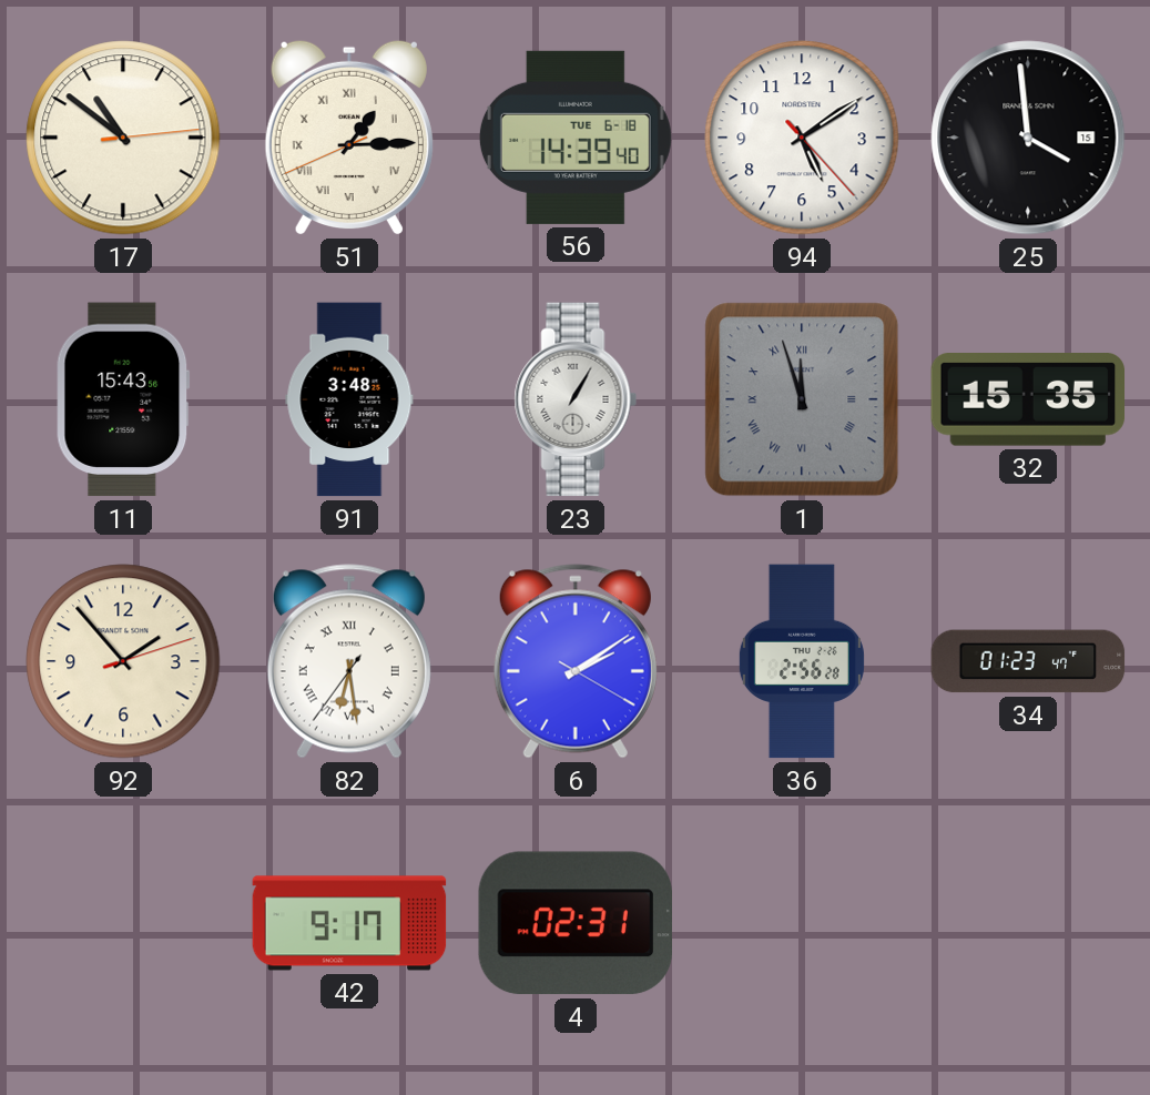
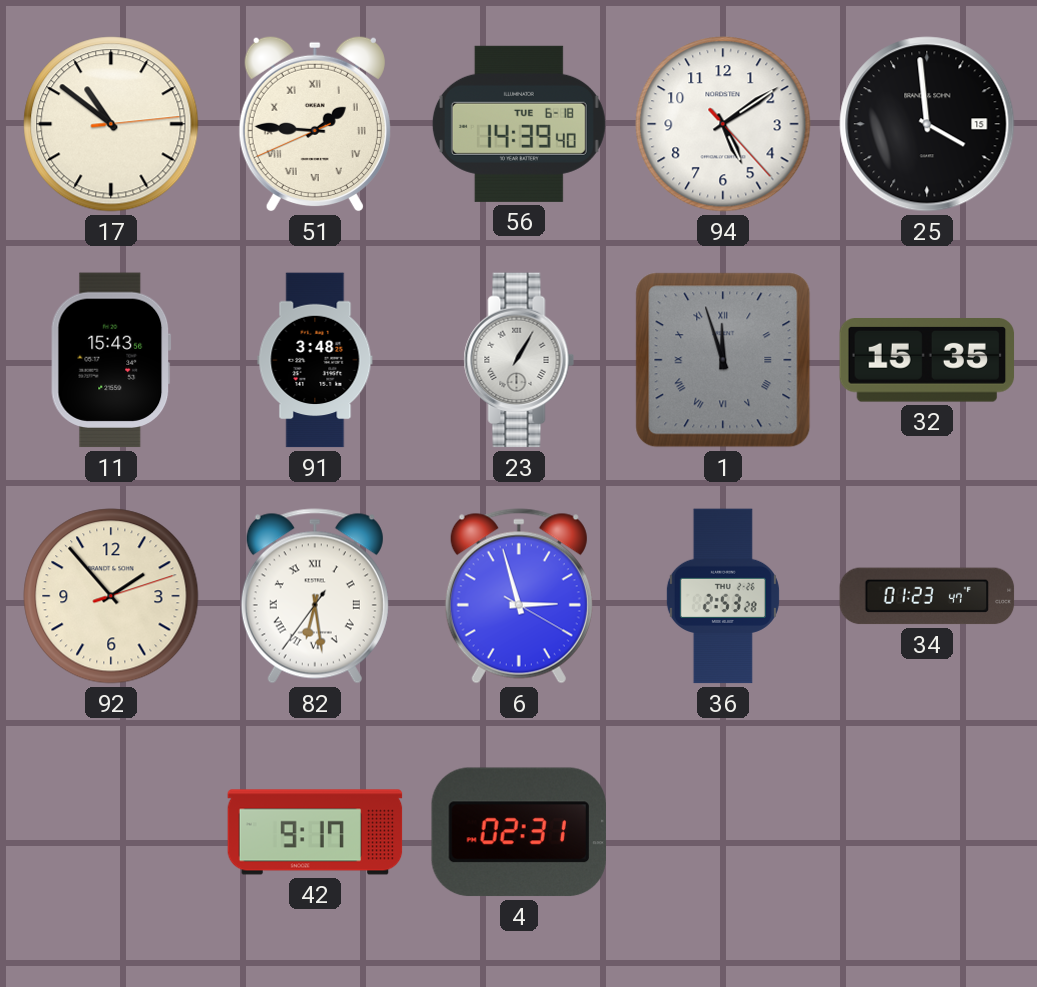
51: 1:14 -> 1:45 (315, 124)
6: 2:09 -> 2:57 (519, 596)
36: 2:56 -> 2:53 (723, 596)
